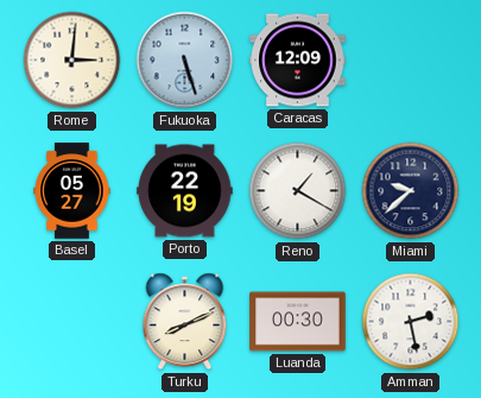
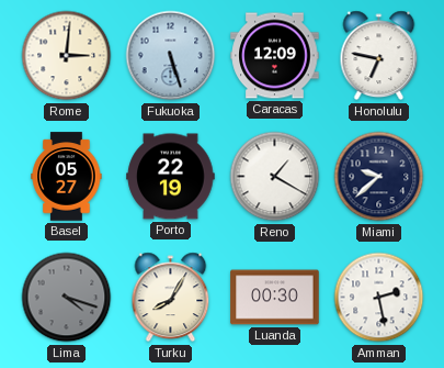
Honolulu: none -> 6:47 (379, 56)
Lima: none -> 4:18 (67, 298)
Turku: 8:11 -> 8:05 (171, 298)
